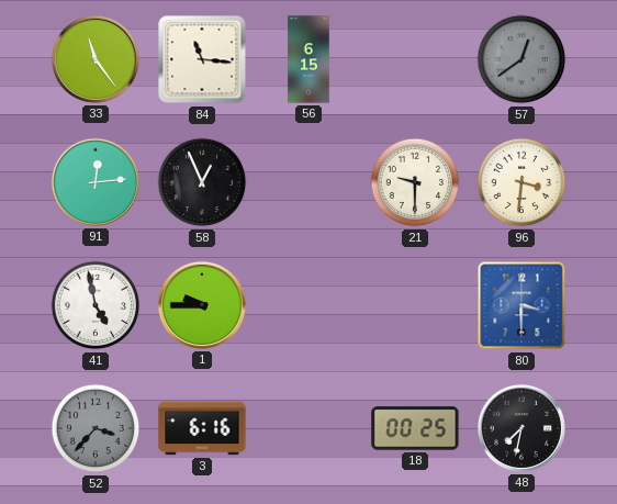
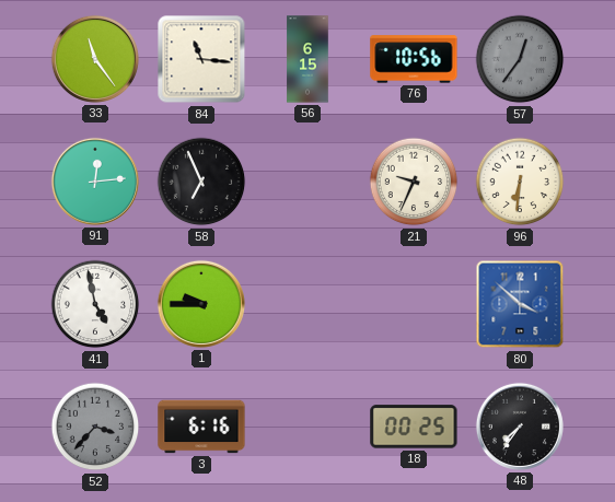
76: none -> 10:56 (414, 59)
57: 12:39 -> 12:36 (520, 59)
58: 12:56 -> 6:56 (201, 182)
21: 9:30 -> 9:34 (414, 182)
96: 3:31 -> 6:31 (520, 182)
80: 3:30 -> 3:52 (520, 304)
48: 7:32 -> 7:36 (520, 427)
